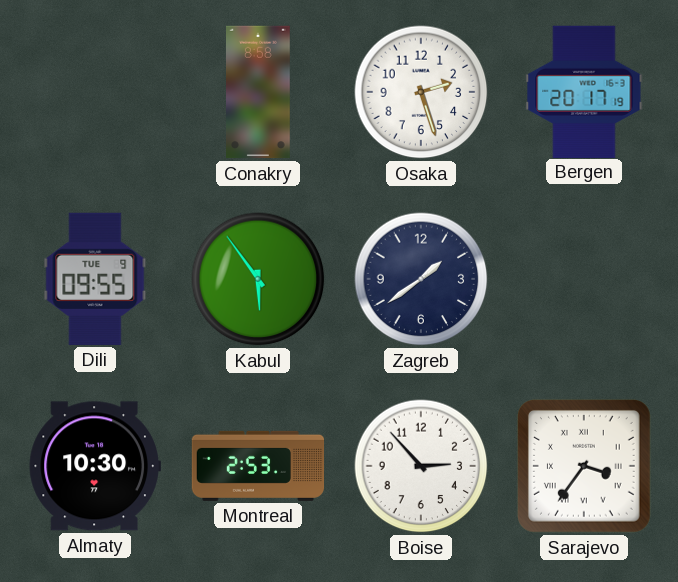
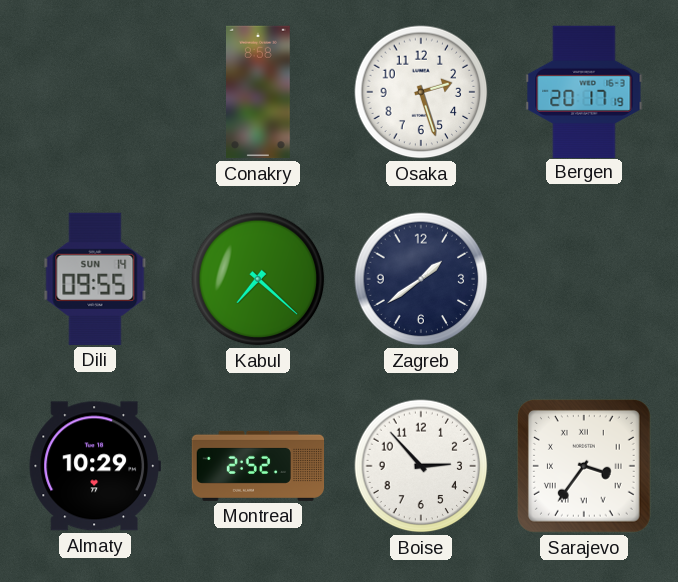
Dili date: TUE 9 -> SUN 14 (95, 279)
Kabul: 5:54 -> 7:22 (258, 279)
Almaty: 10:30 -> 10:29 (95, 466)
Montreal: 2:53 -> 2:52 (258, 466)
